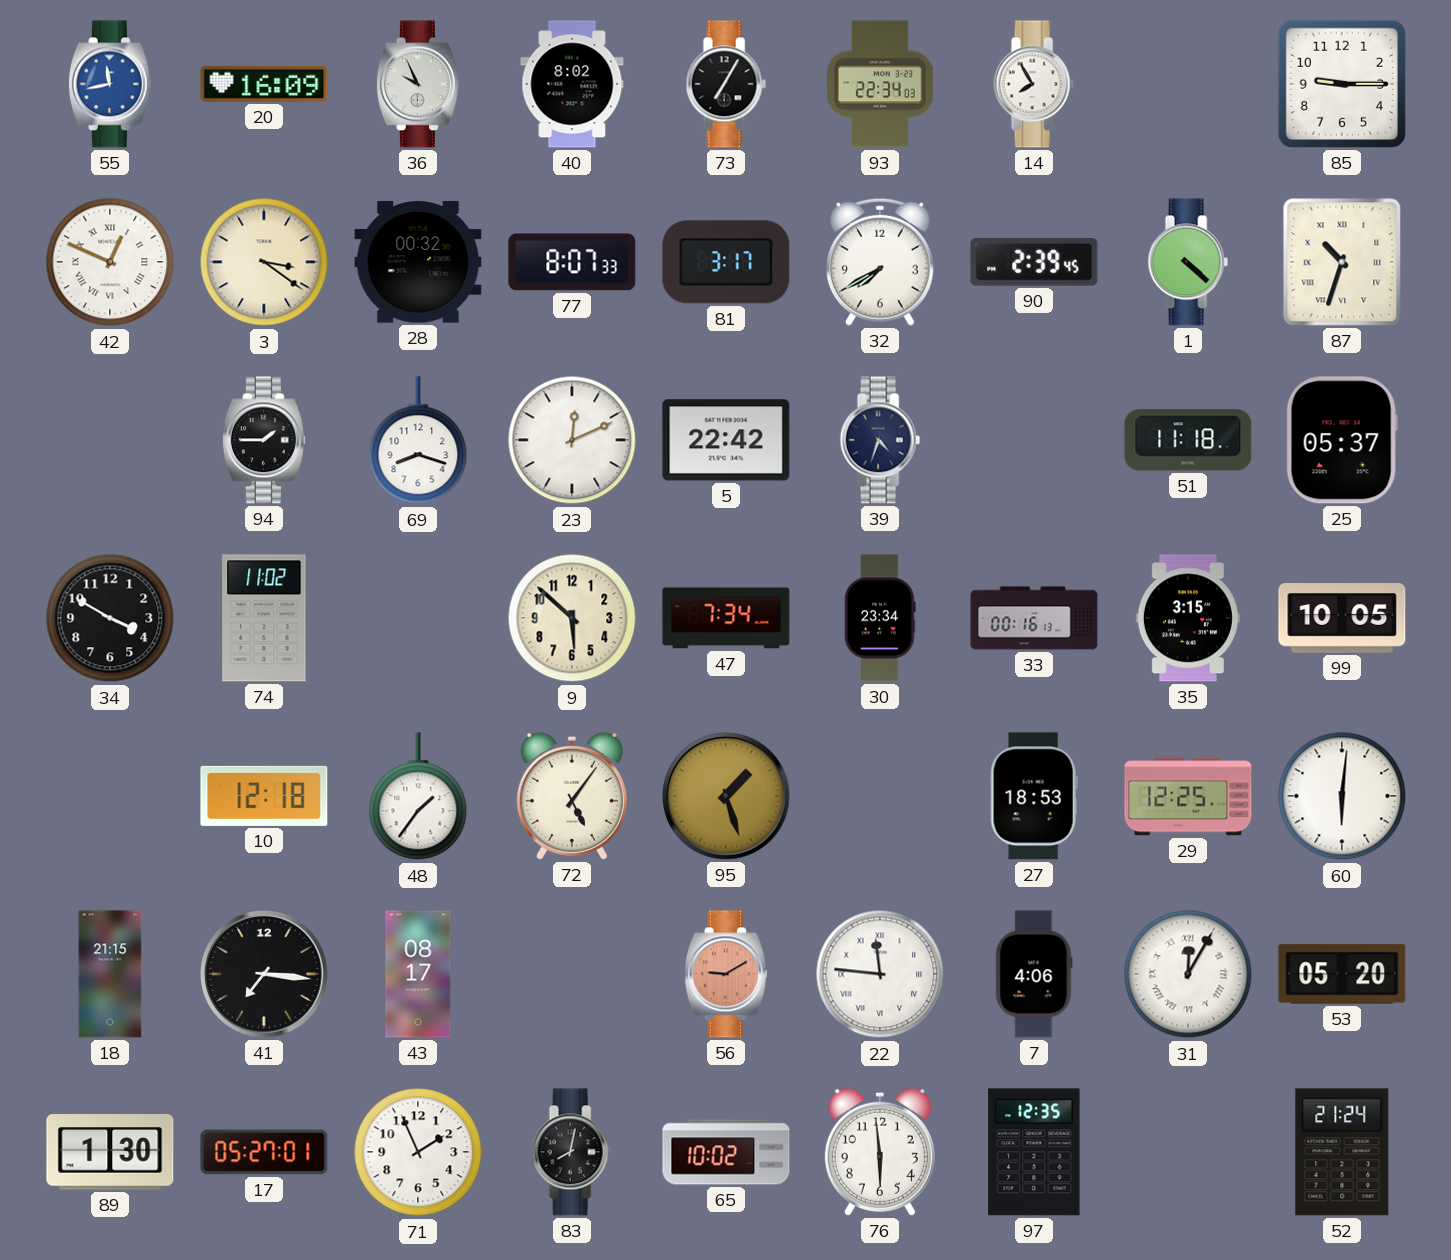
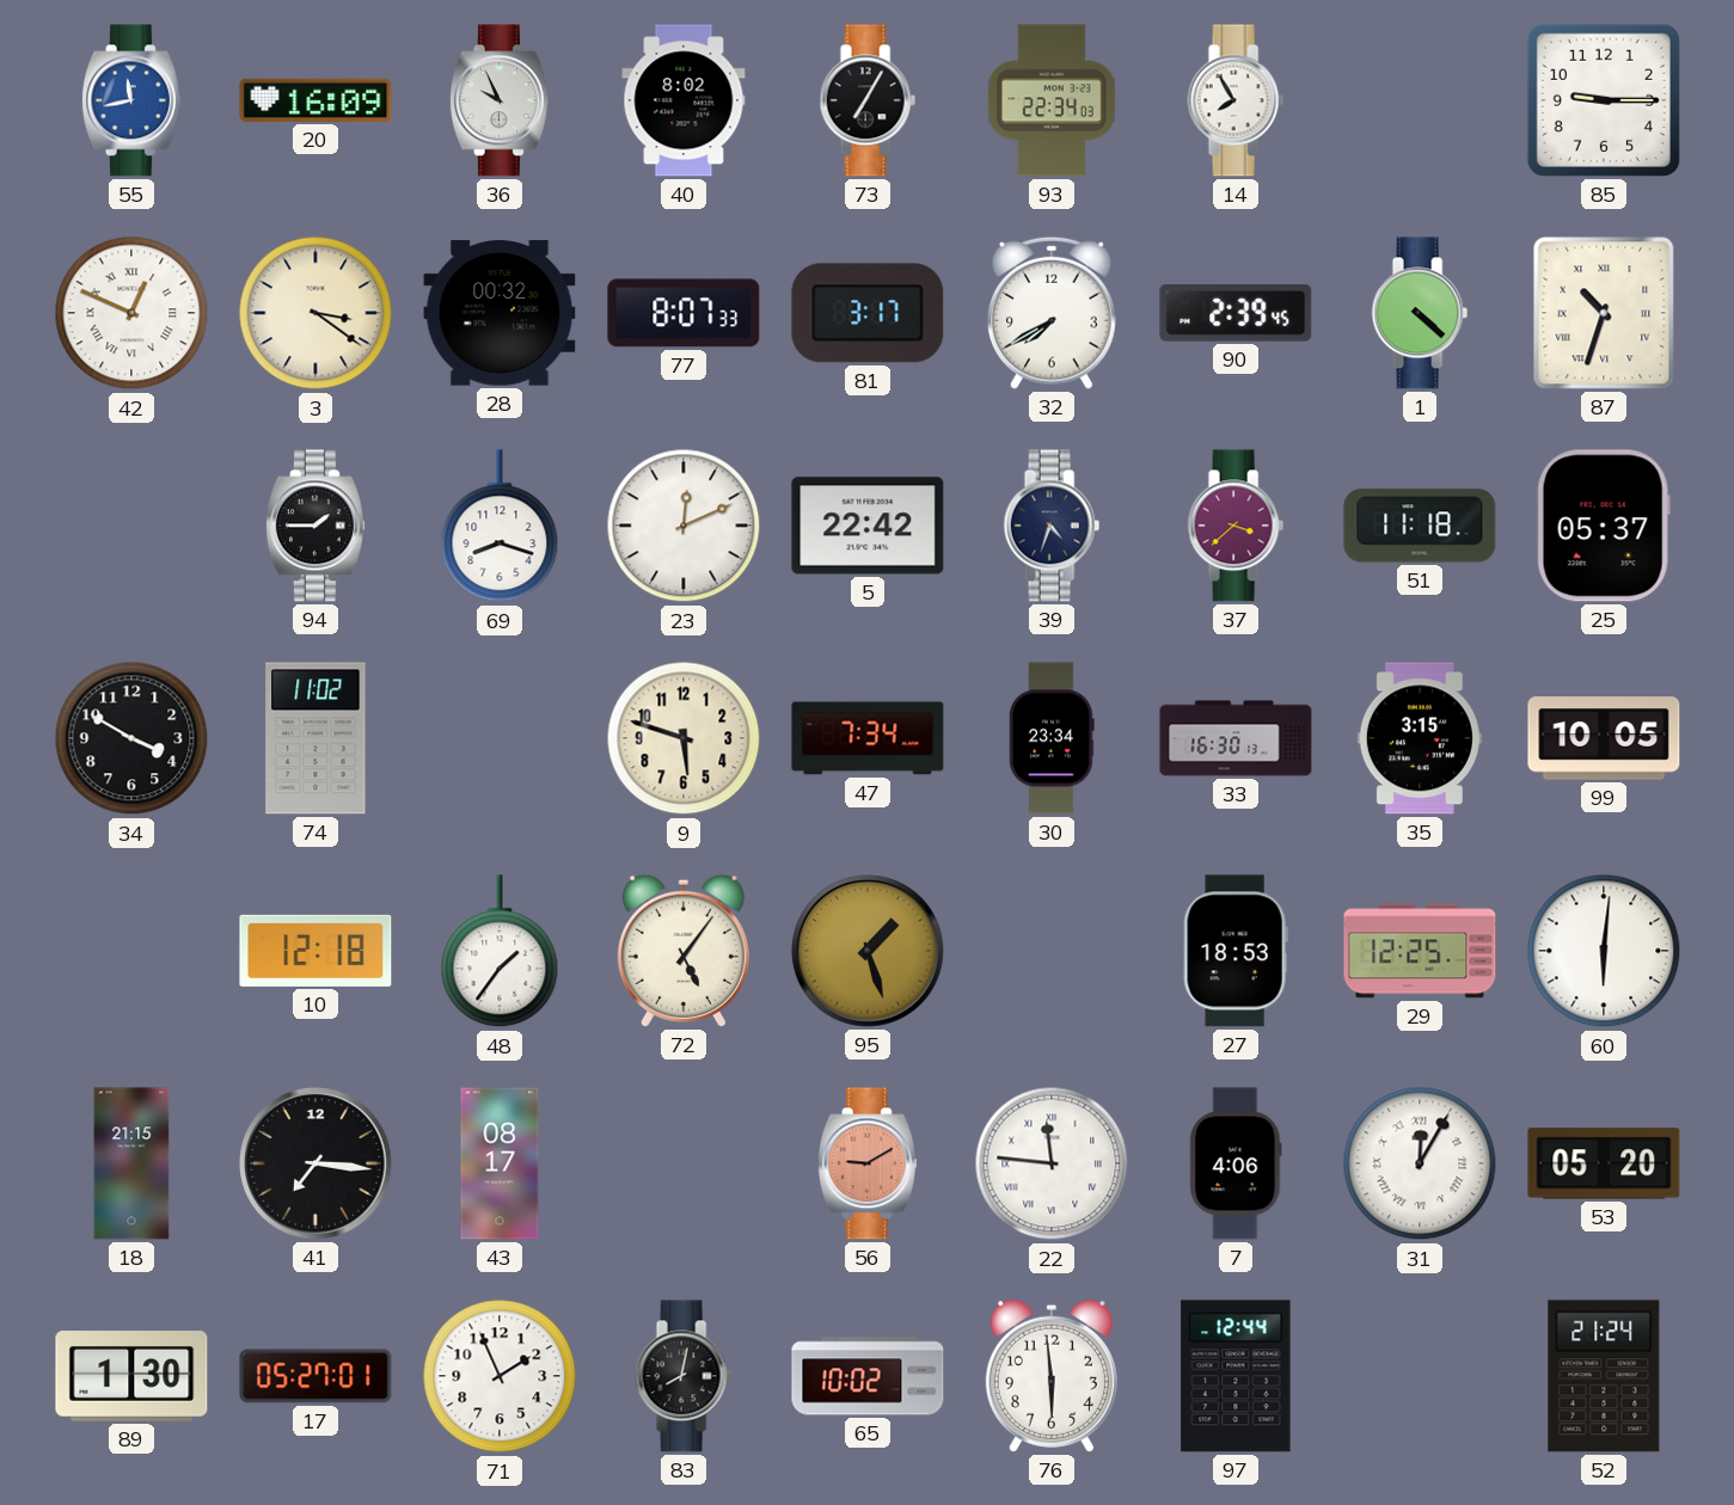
37: none -> 3:38 (1236, 526)
9: 5:52 -> 5:48 (684, 738)
33: 00:16 -> 16:30 (1236, 738)
97: 12:35 -> 12:44 (1236, 1376)
